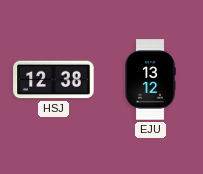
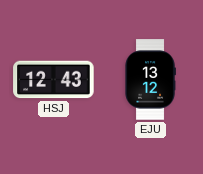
HSJ: 12:38 -> 12:43 (54, 80)
